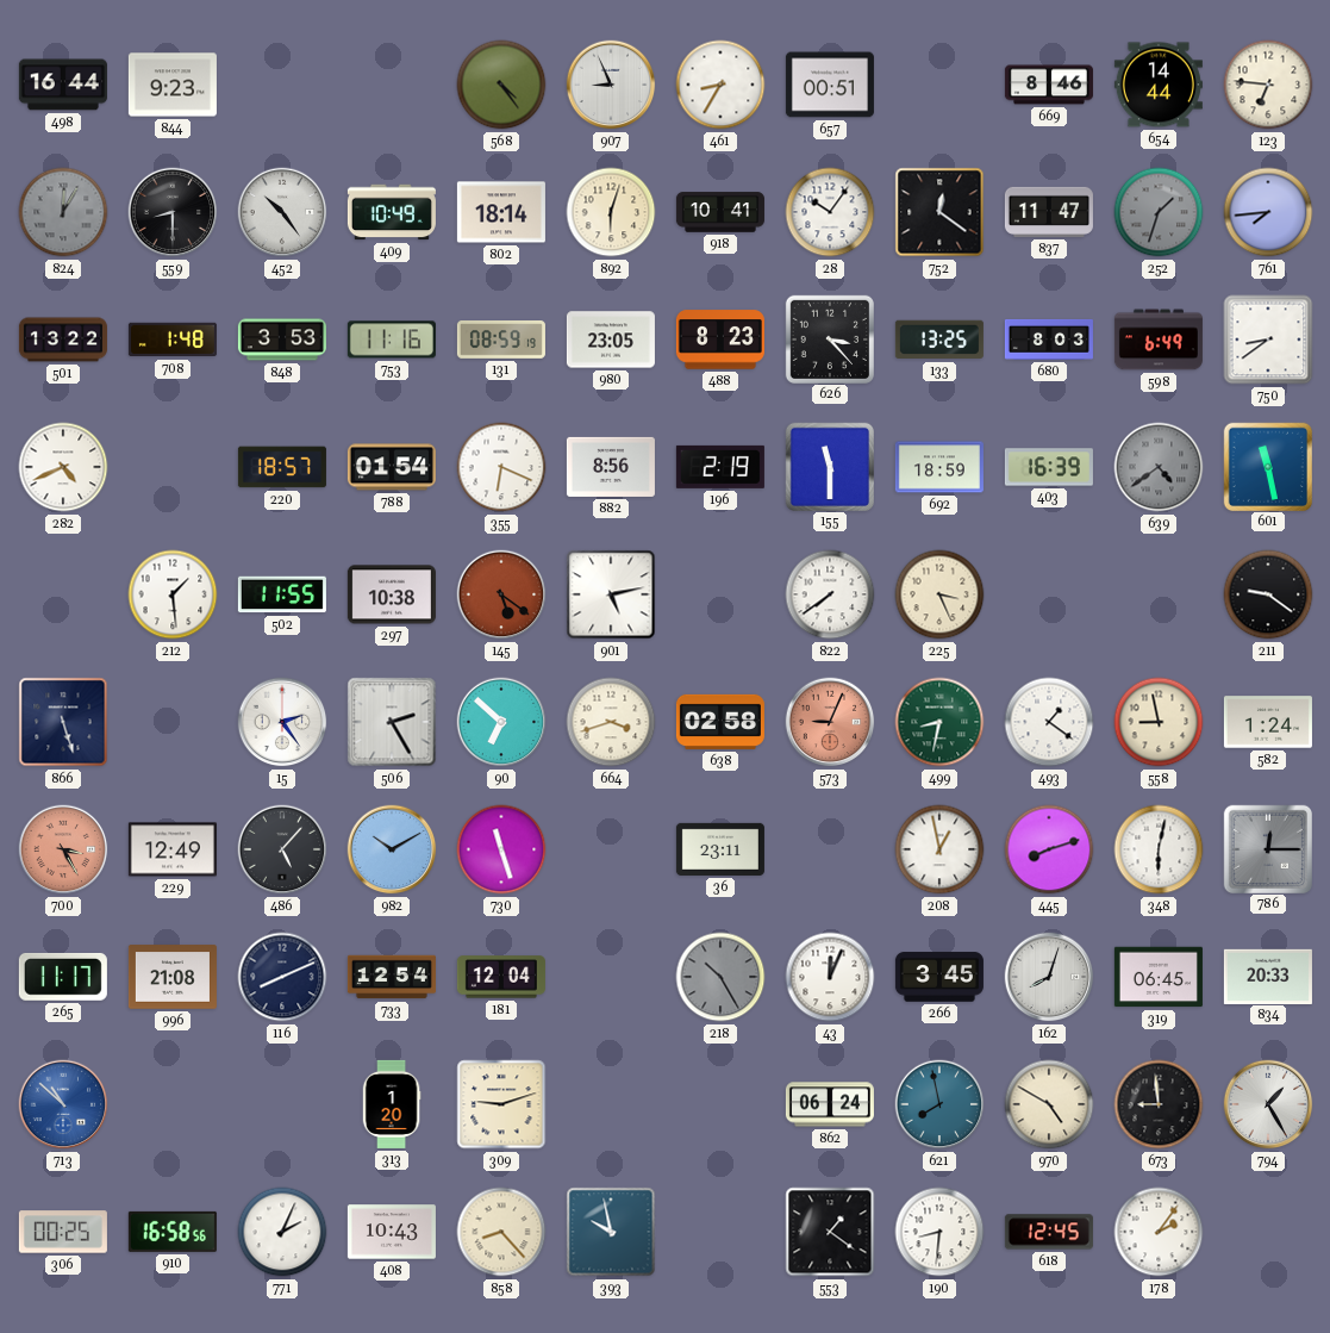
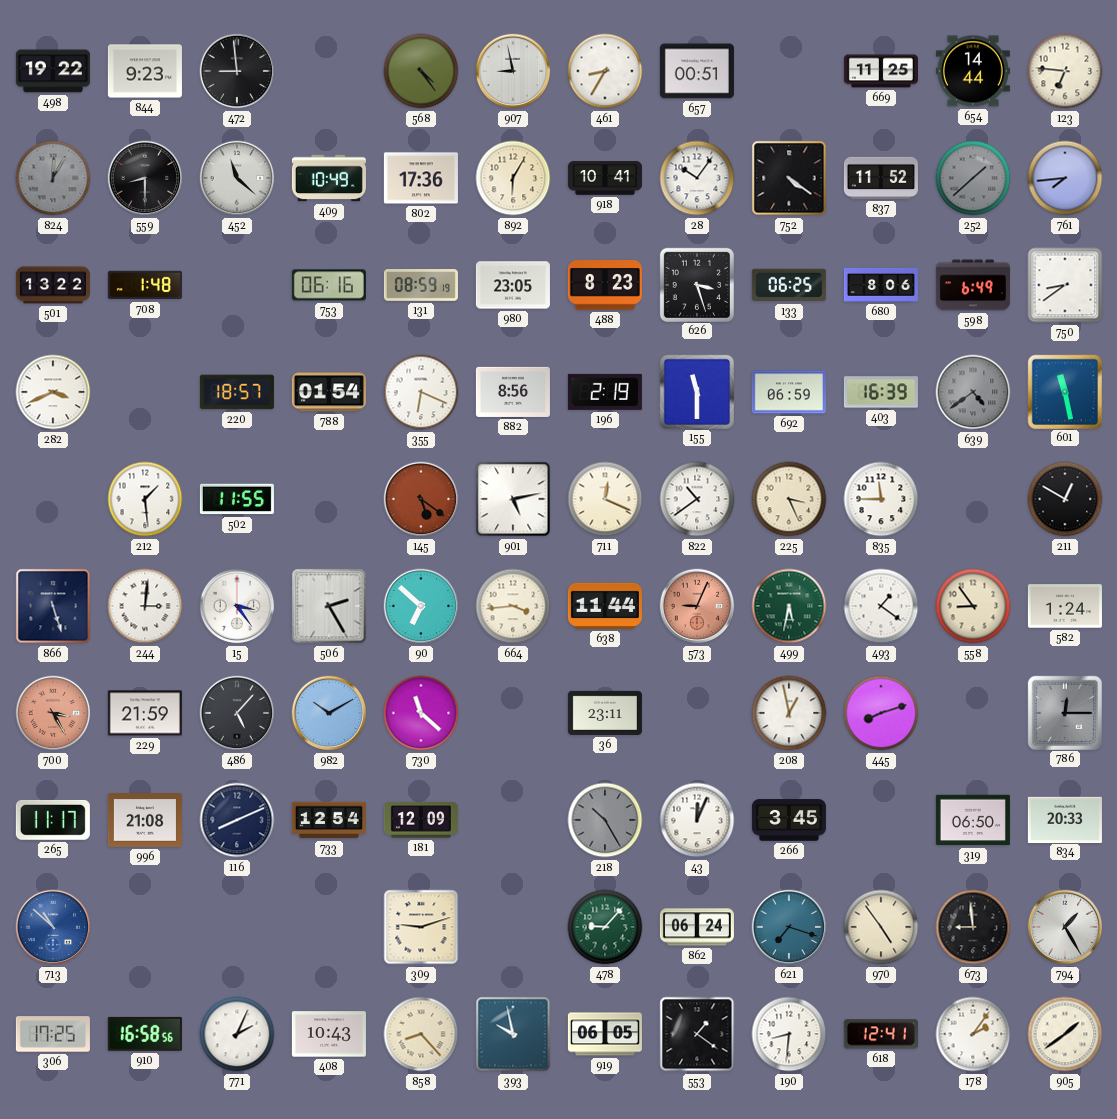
498: 16:44 -> 19:22 (53, 71)
472: none -> 8:59 (237, 71)
907: 8:56 -> 8:58 (513, 71)
669: 8:46 -> 11:25 (881, 71)
452: 10:24 -> 11:22 (237, 178)
802: 18:14 -> 17:36 (421, 178)
892: 6:03 -> 6:05 (513, 178)
752: 12:21 -> 4:21 (789, 178)
837: 11:47 -> 11:52 (881, 178)
252: 1:33 -> 1:38 (973, 178)
848: 3:53 -> none (282, 340)
753: 11:16 -> 06:16 (329, 285)
626: 3:23 -> 3:27 (696, 284)
133: 13:25 -> 06:25 (789, 285)
680: 8:03 -> 8:06 (881, 285)
282: 4:41 -> 3:41 (53, 392)
692: 18:59 -> 06:59 (789, 392)
297: 10:38 -> none (392, 594)
711: none -> 12:19 (605, 499)
822: 7:39 -> 10:39 (697, 499)
835: none -> 11:45 (881, 499)
211: 9:21 -> 12:50 (1065, 499)
244: none -> 3:01 (145, 606)
15: 2:24 -> 3:24 (237, 606)
664: 3:42 -> 3:44 (513, 606)
638: 02:58 -> 11:44 (605, 606)
499: 8:32 -> 5:32 (789, 606)
558: 8:58 -> 8:54 (973, 606)
229: 12:49 -> 21:59 (145, 713)
730: 11:27 -> 11:22 (421, 713)
348: 6:02 -> none (1159, 849)
181: 12:04 -> 12:09 (421, 820)
162: 8:03 -> none (1049, 977)
319: 06:45 -> 06:50 (973, 820)
313: 1:20 -> none (392, 1104)
478: none -> 9:07 (605, 927)
621: 7:58 -> 7:18 (789, 927)
970: 4:50 -> 4:54 (881, 927)
306: 00:25 -> 17:25 (53, 1034)
919: none -> 06:05 (605, 1034)
618: 12:45 -> 12:41 (881, 1034)
905: none -> 1:39 (1065, 1034)
